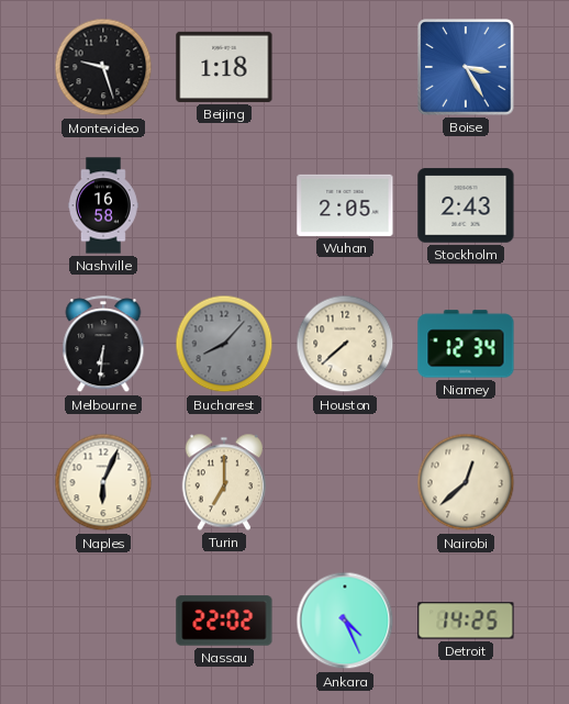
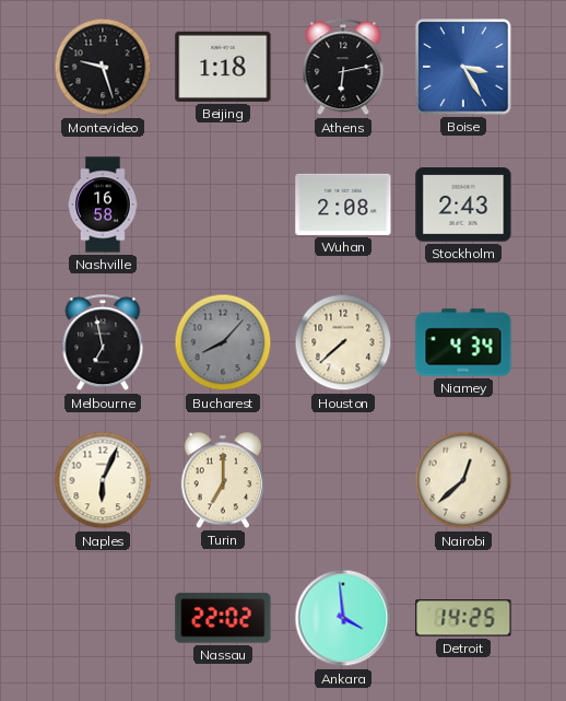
Athens: none -> 6:13 (343, 68)
Wuhan: 2:05 -> 2:08 (343, 205)
Melbourne: 6:31 -> 6:58 (103, 343)
Niamey: 12:34 -> 4:34 (463, 342)
Ankara: 4:26 -> 3:59 (343, 618)
